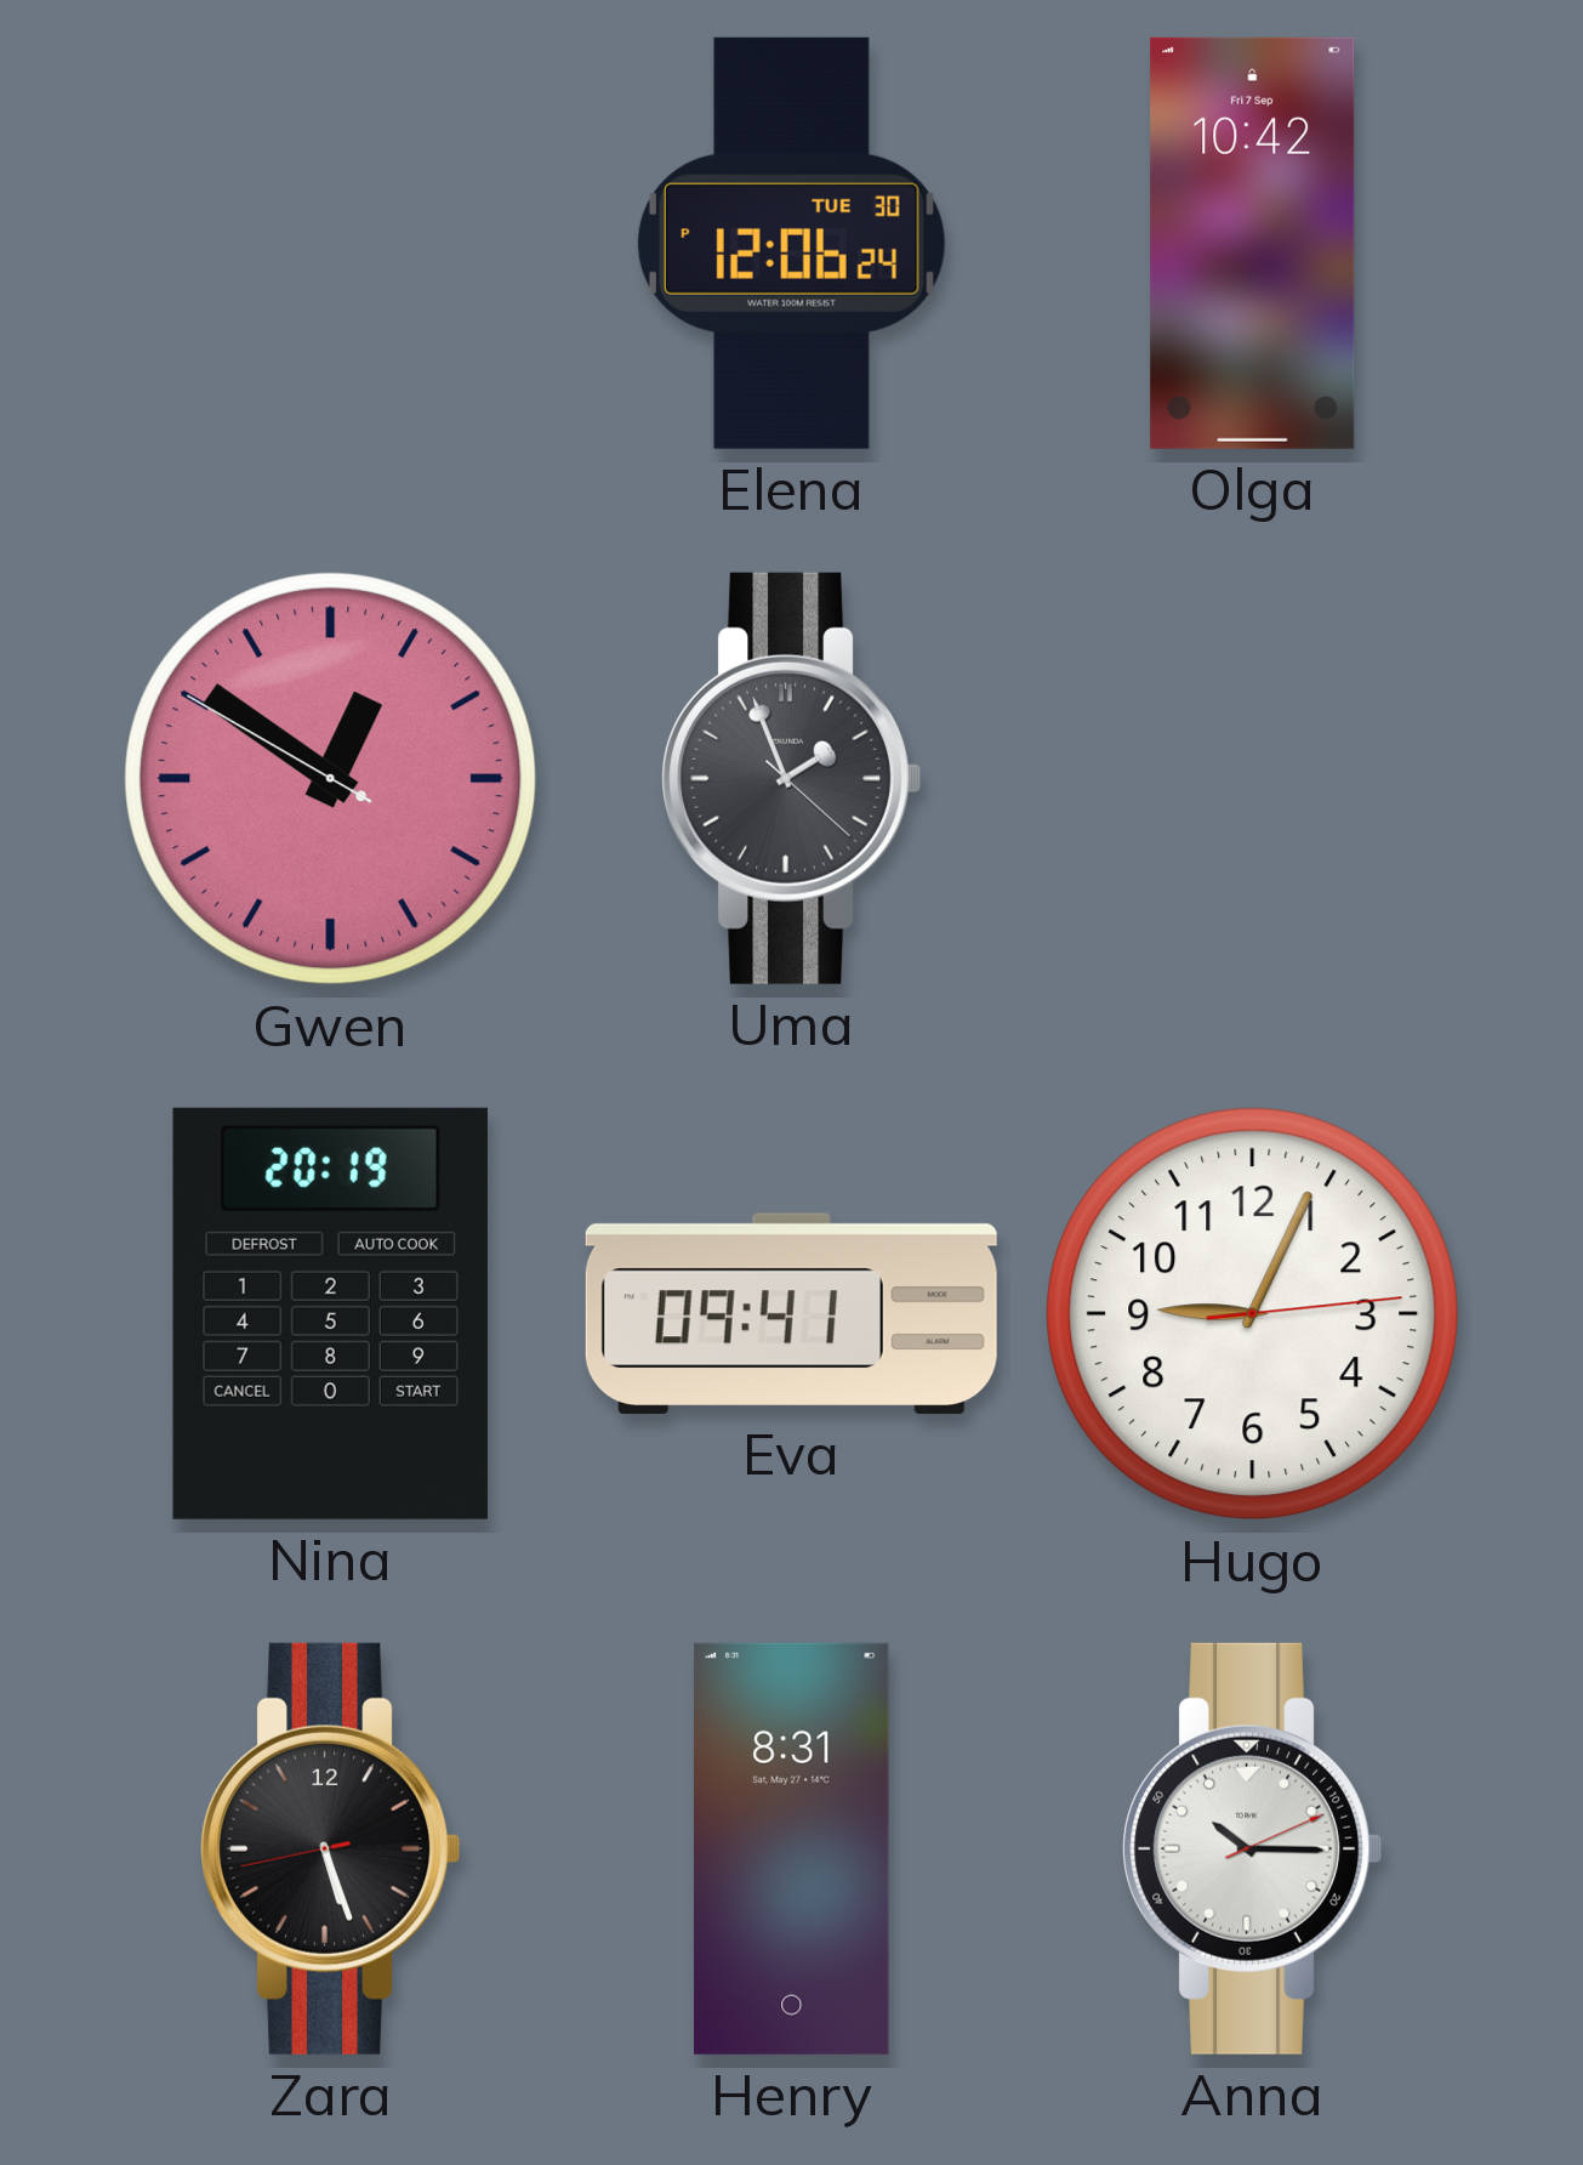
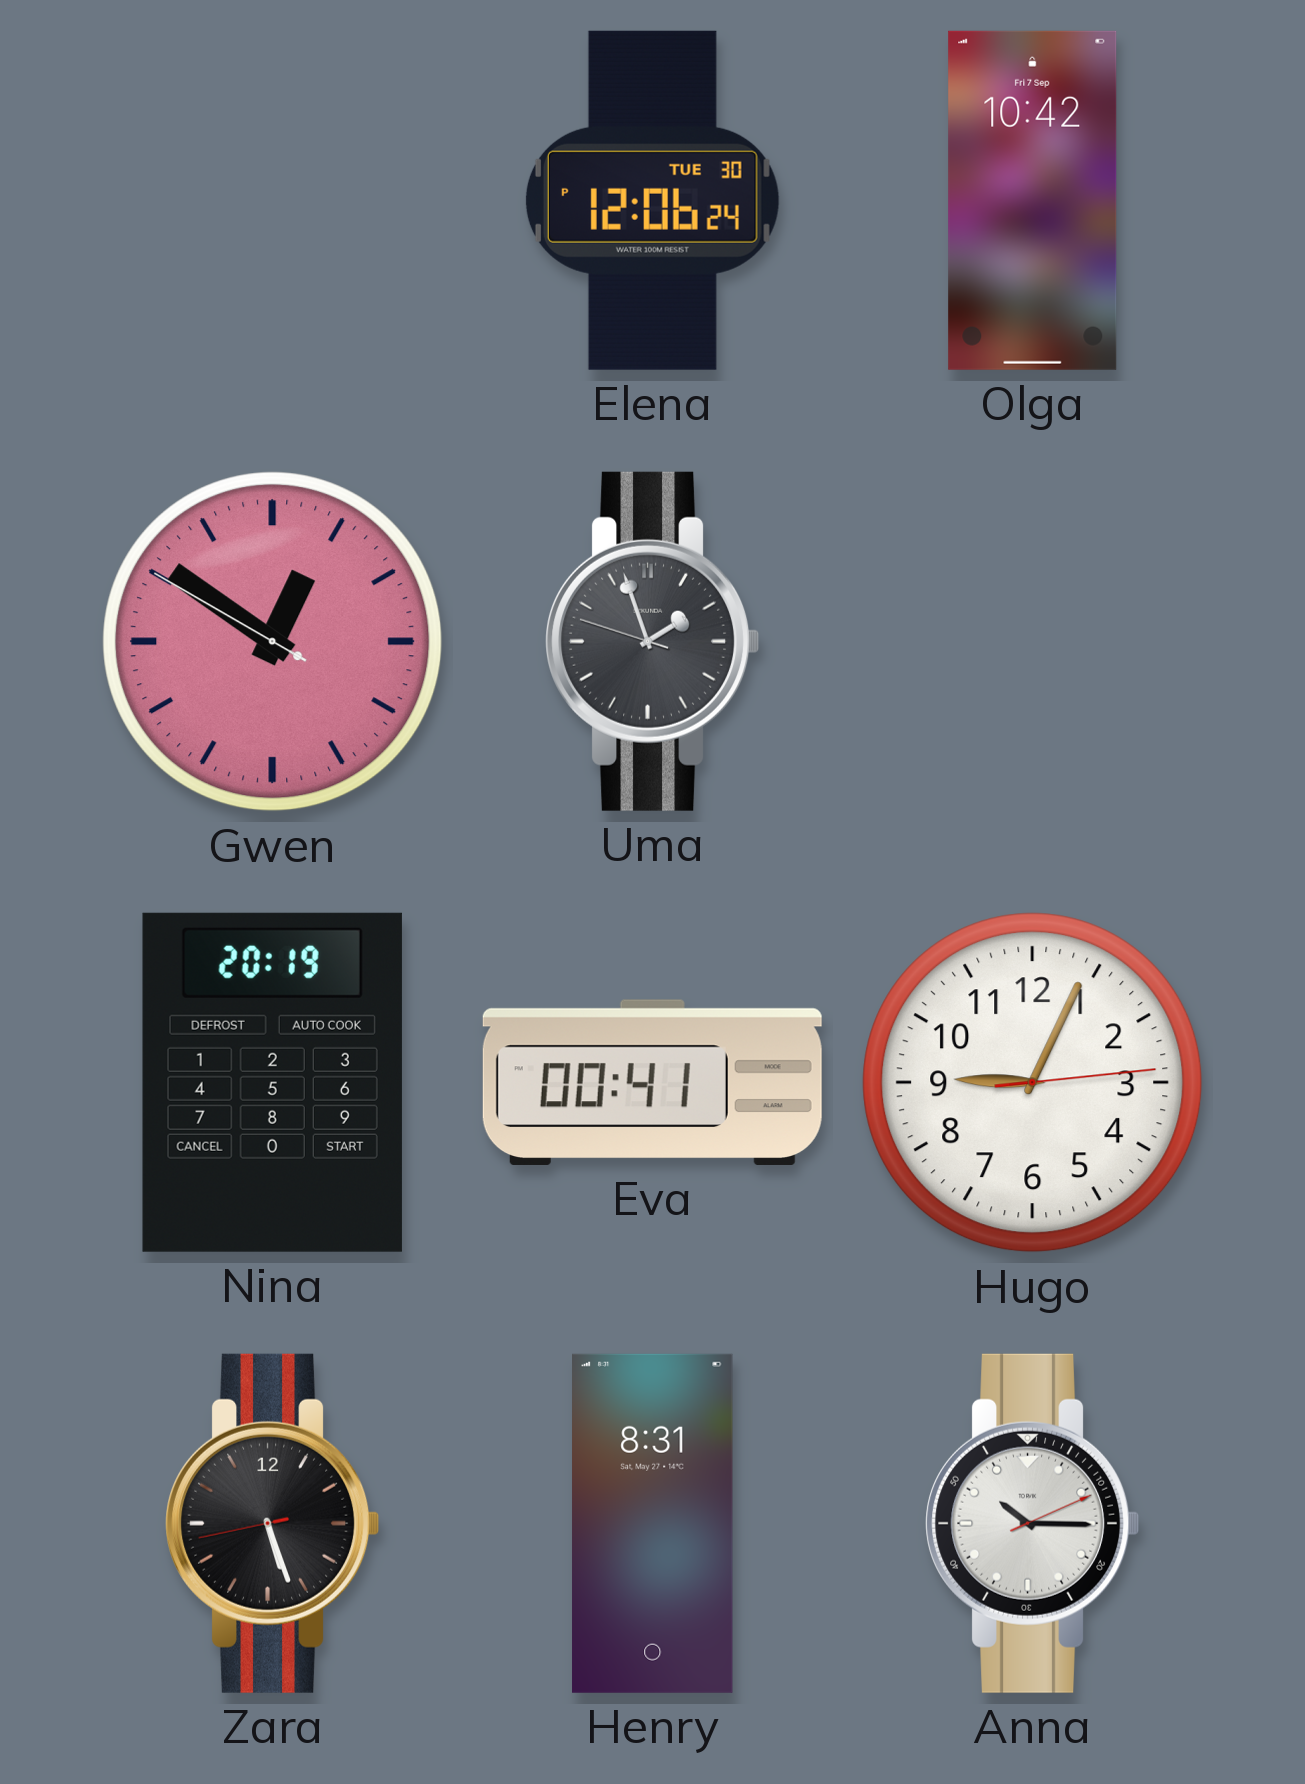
Uma: 1:56:22 -> 1:56:48 (653, 641)
Eva: 09:41 -> 00:41 (652, 1082)
